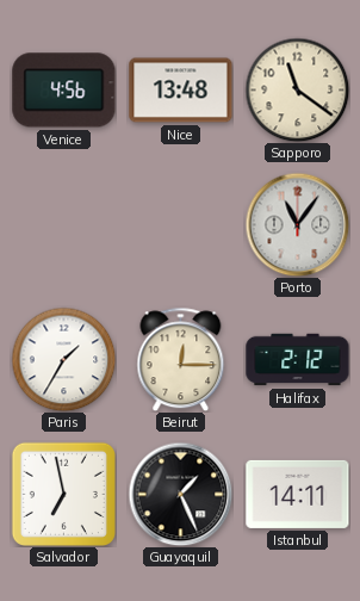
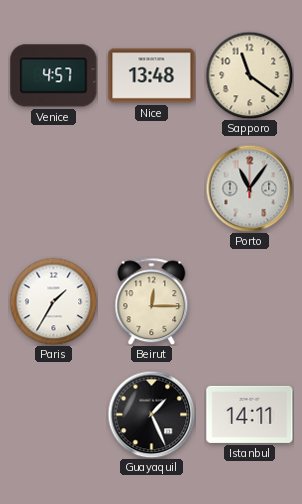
Venice: 4:56 -> 4:57 (54, 76)
Halifax: 2:12 -> none (298, 360)
Salvador: 6:58 -> none (63, 494)
